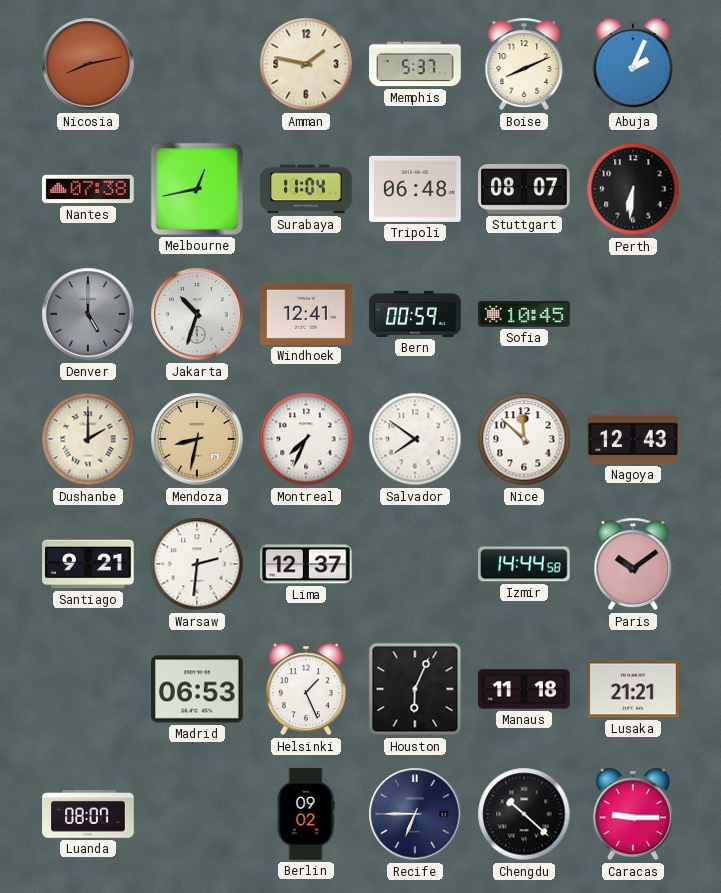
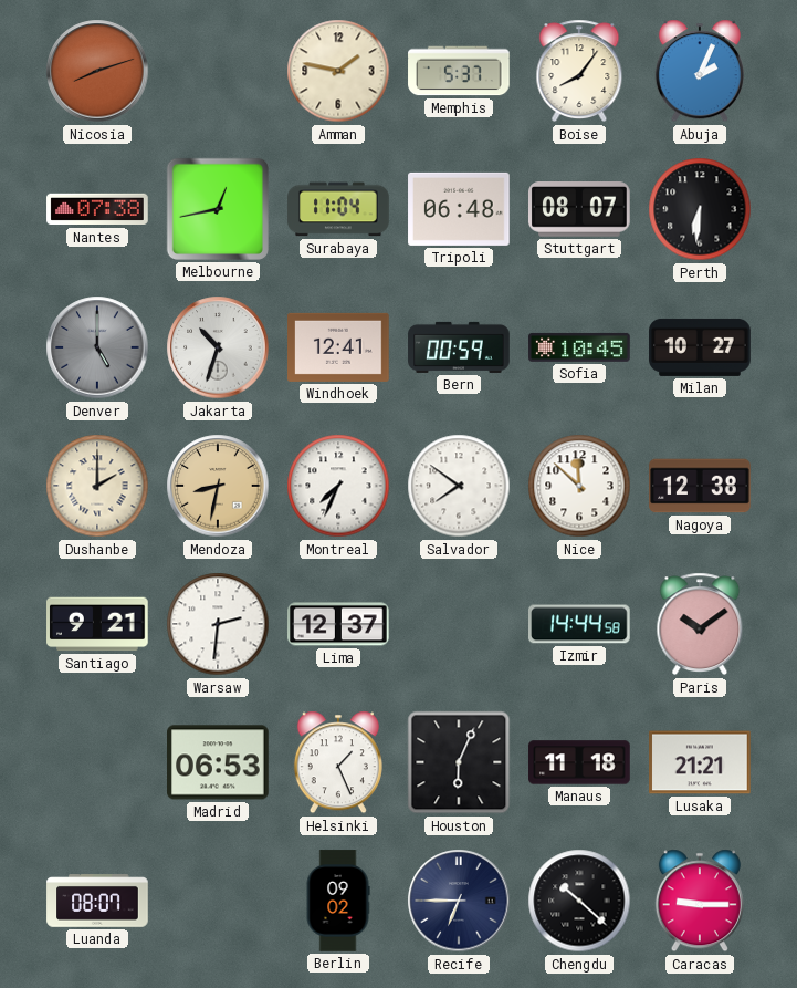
Nicosia: 8:13 -> 8:12 (97, 71)
Boise: 8:11 -> 8:06 (579, 71)
Milan: none -> 10:27 (700, 347)
Nagoya: 12:43 -> 12:38 (700, 486)
